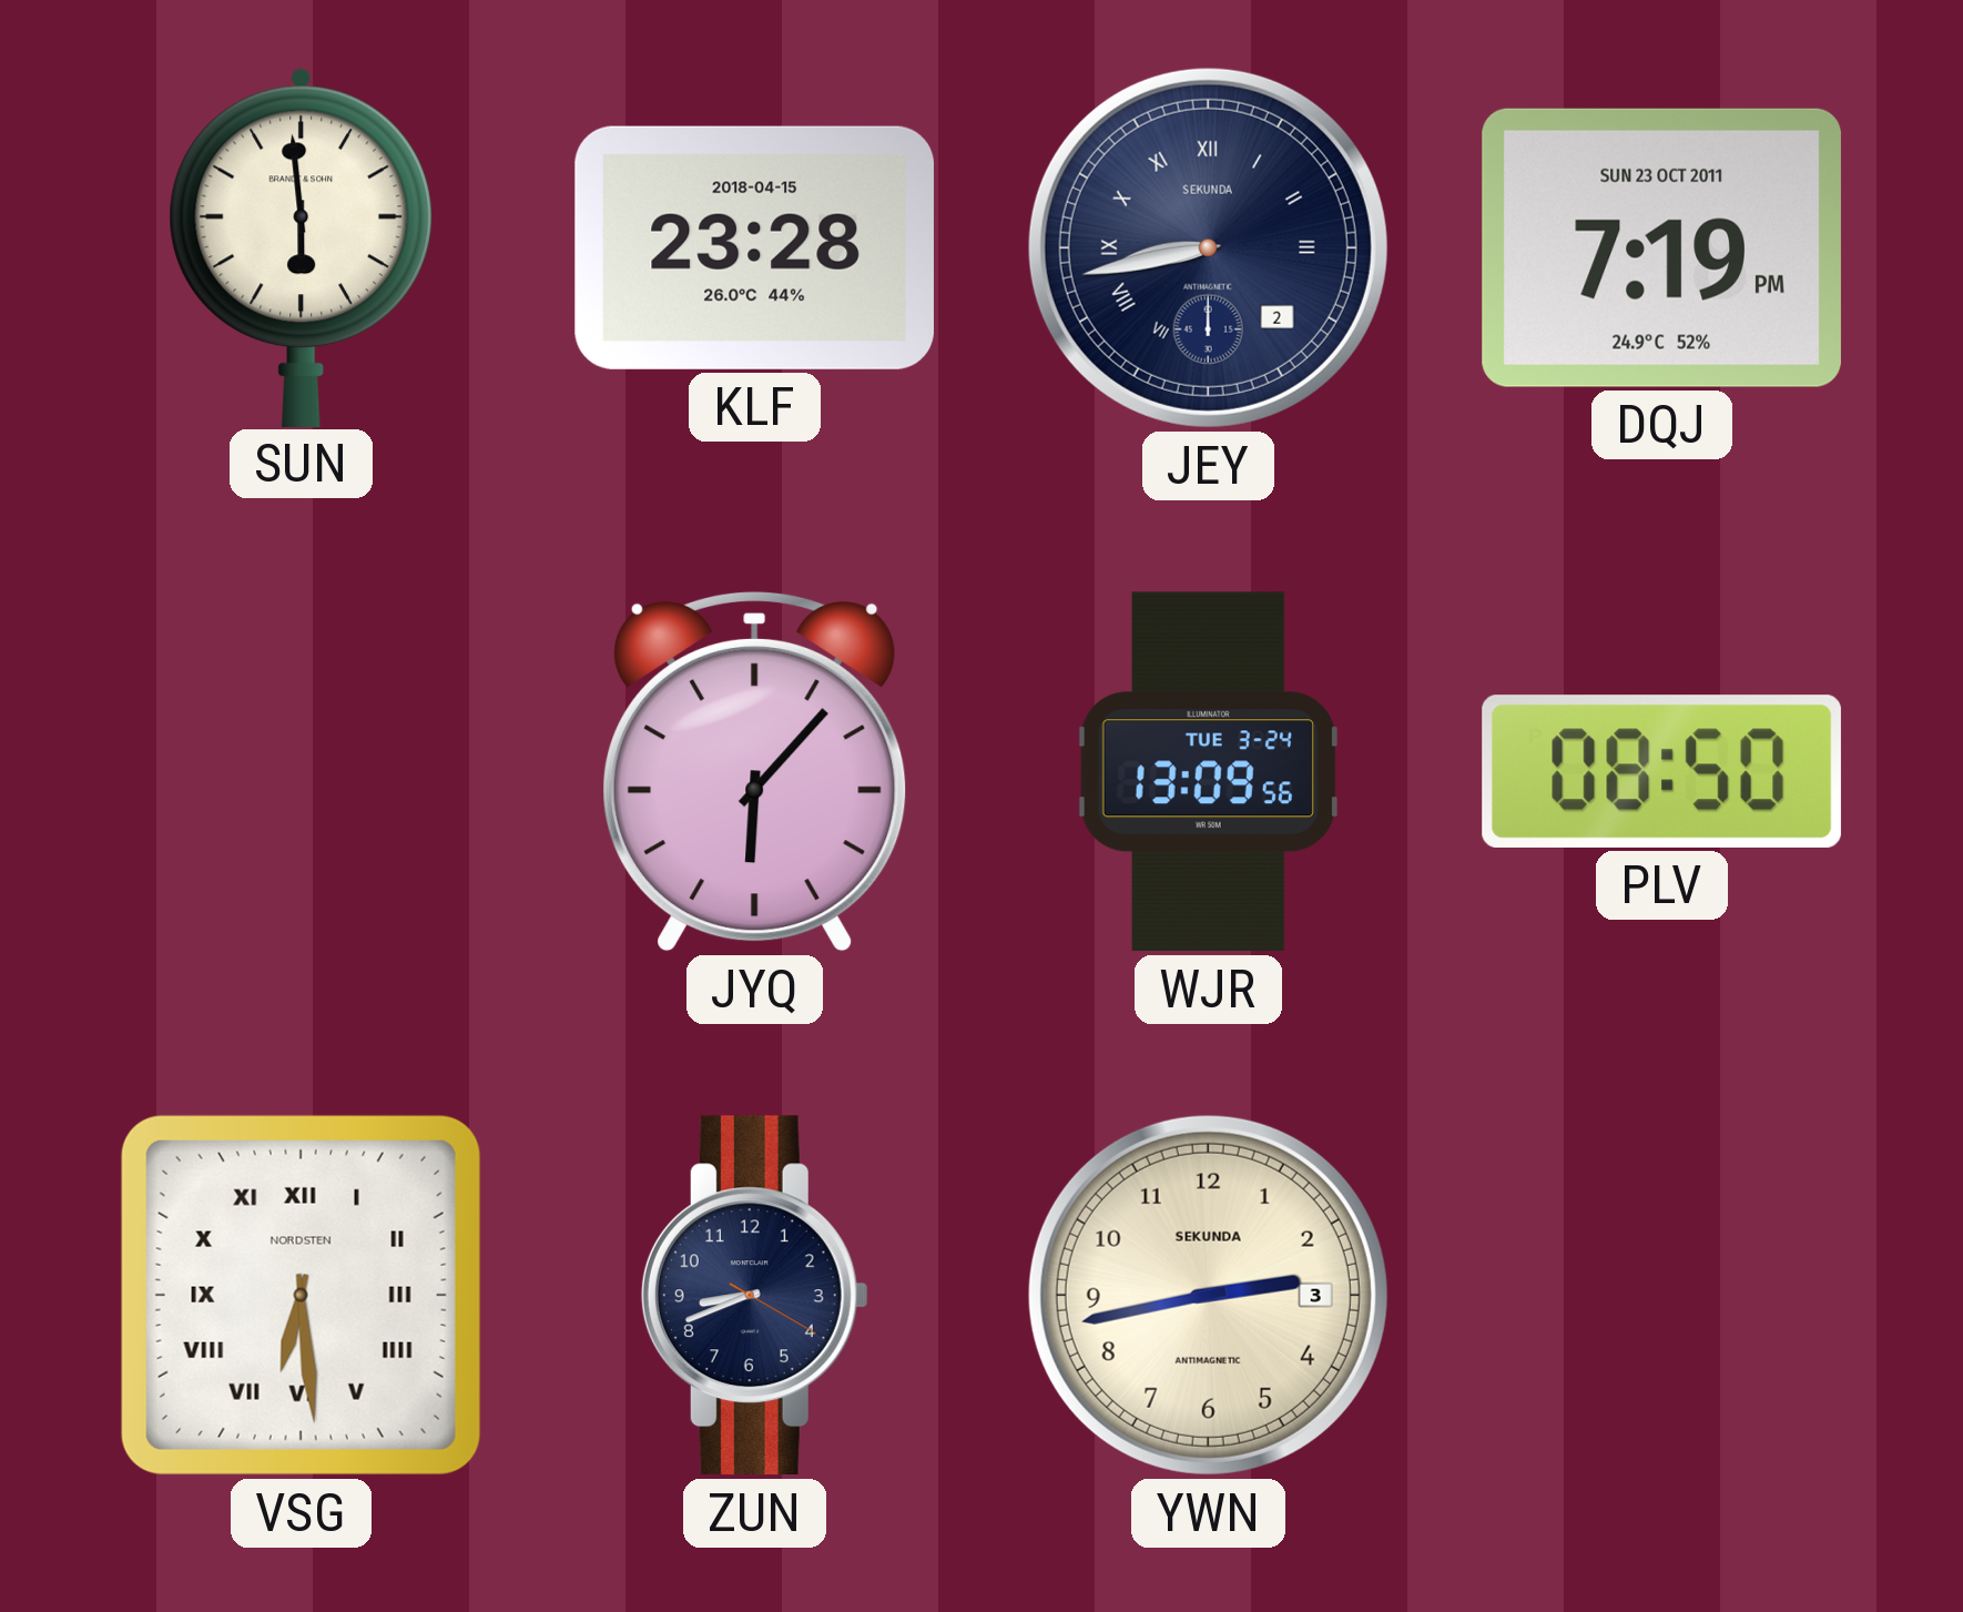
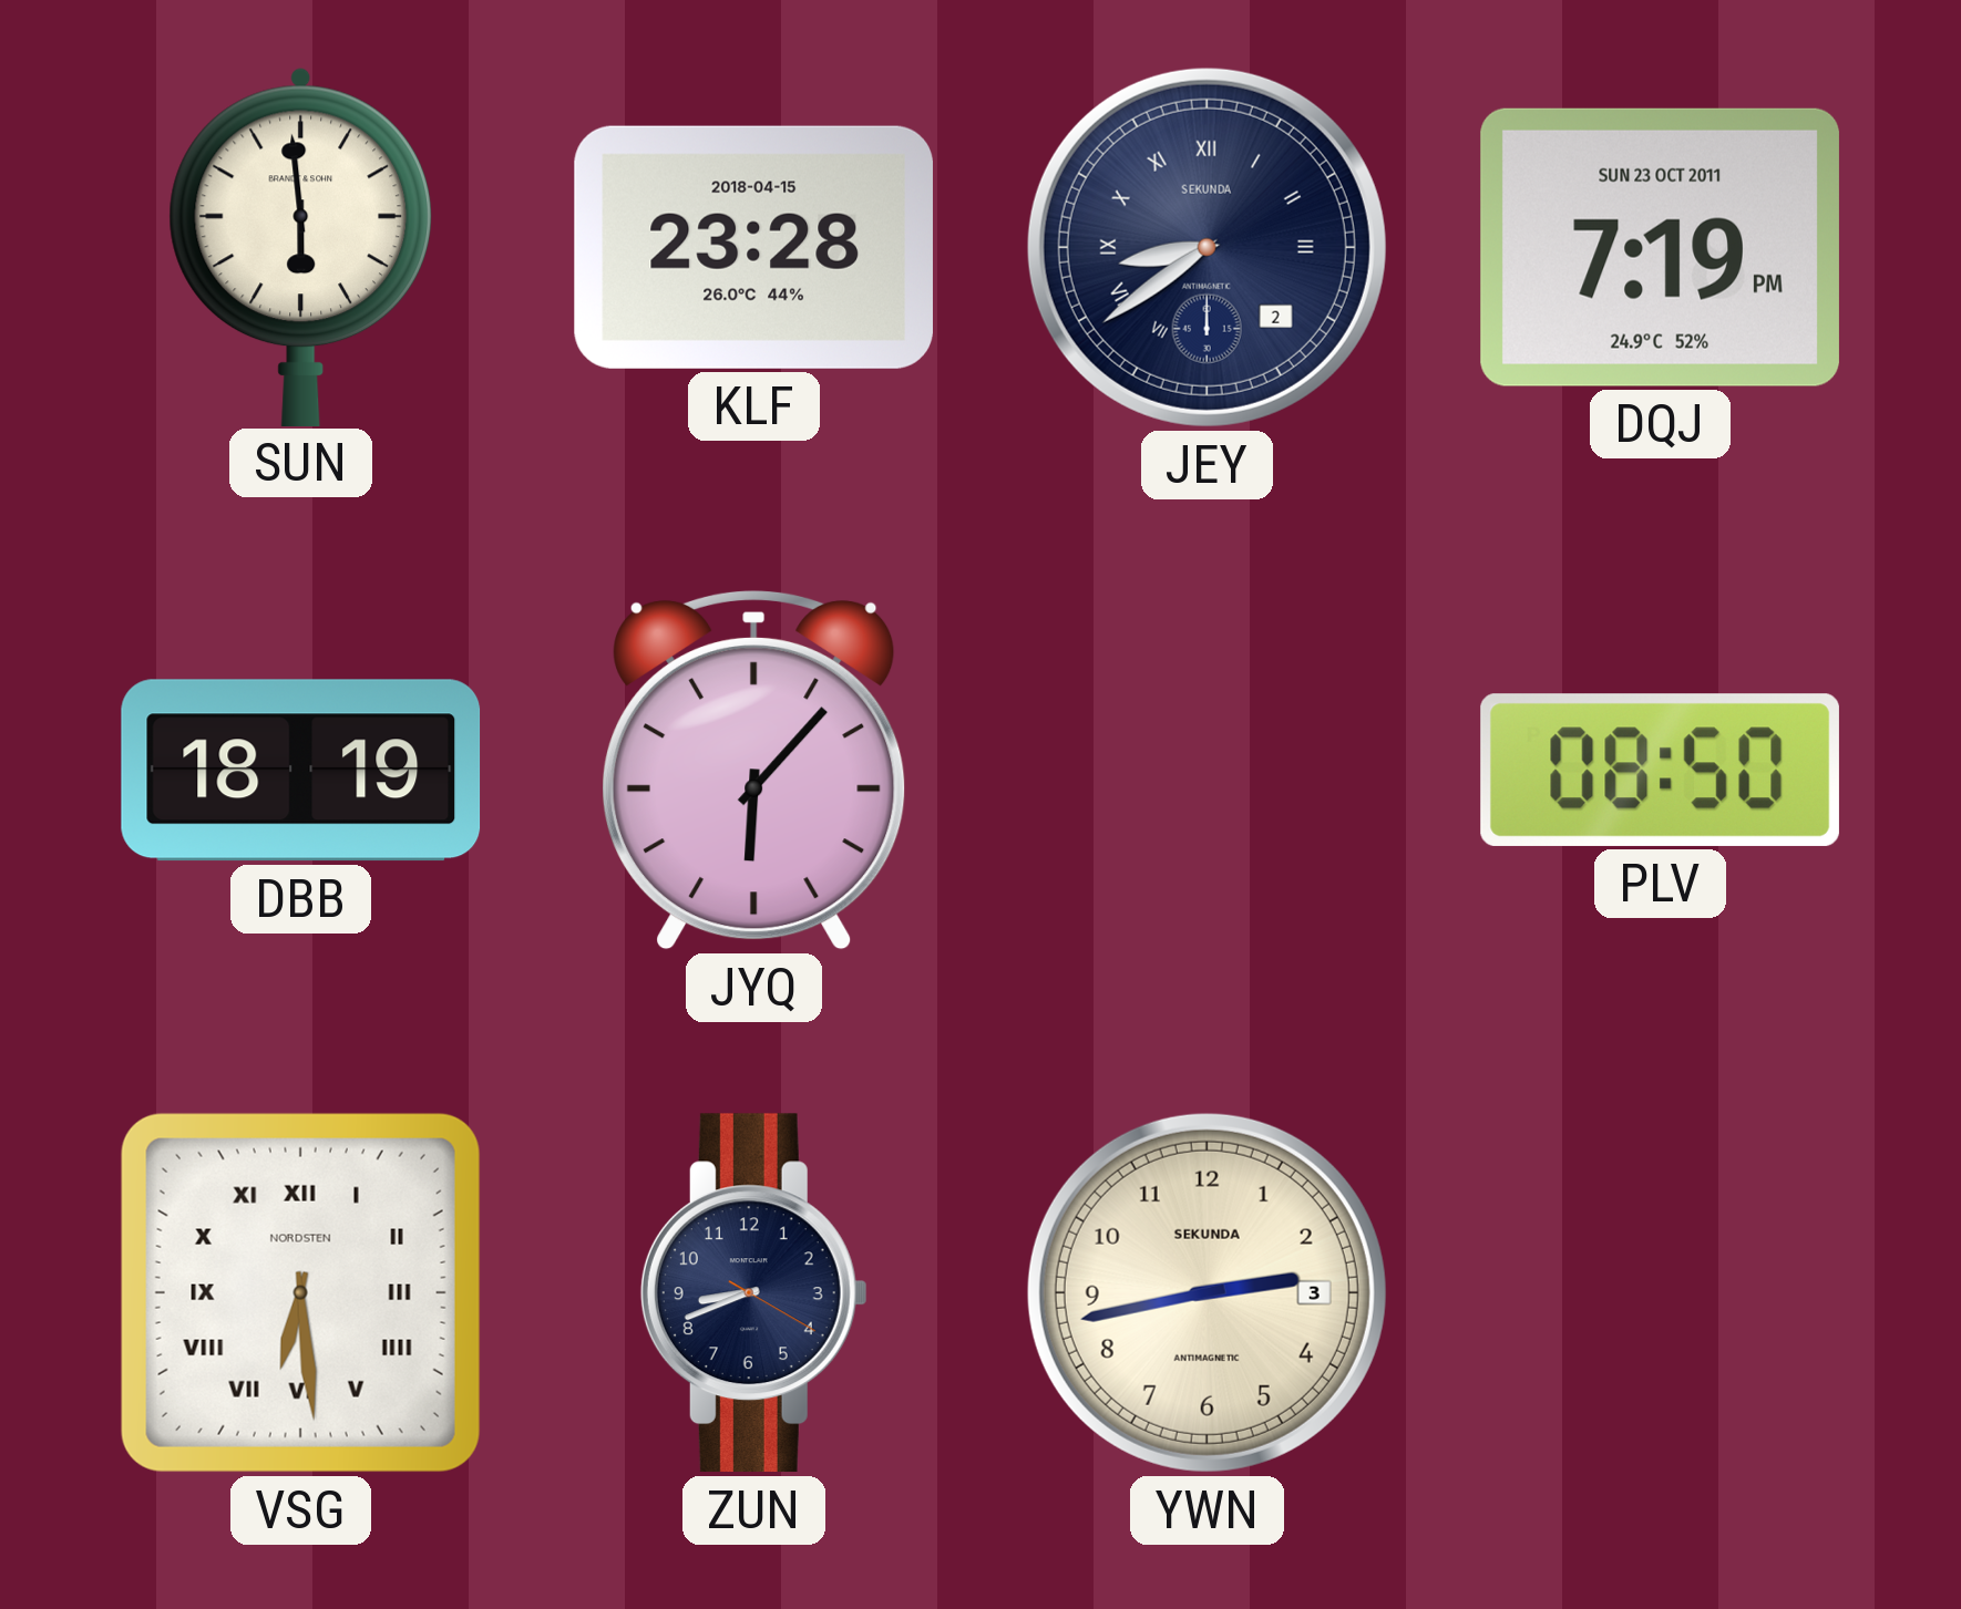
JEY: 8:43 -> 8:39 (1207, 247)
DBB: none -> 18:19 (301, 771)
WJR: 13:09 -> none (1208, 772)
